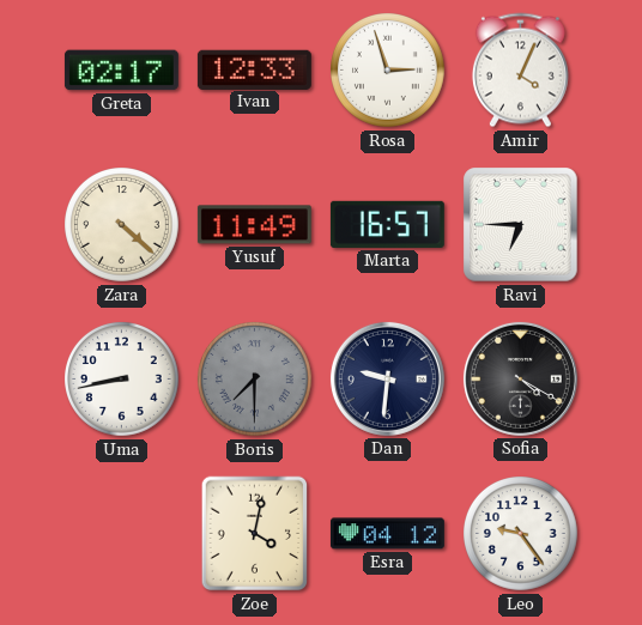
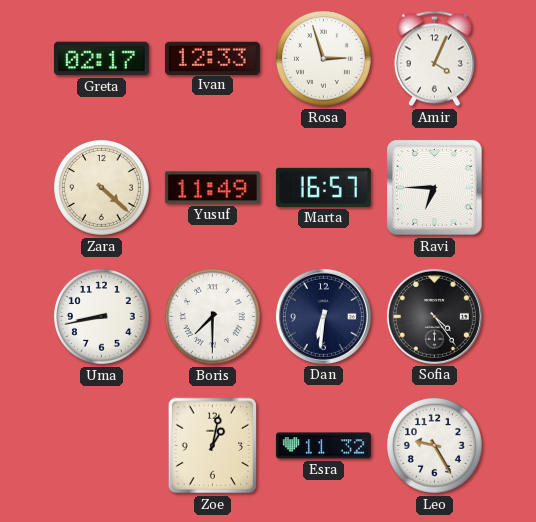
Boris dial: grey -> white (213, 317)
Dan: 9:31 -> 6:31 (323, 316)
Sofia: 4:20 -> 4:24 (434, 316)
Zoe: 4:02 -> 1:02 (213, 446)
Esra: 04:12 -> 11:32 (323, 446)
Leo: 9:24 -> 9:25 (435, 446)
